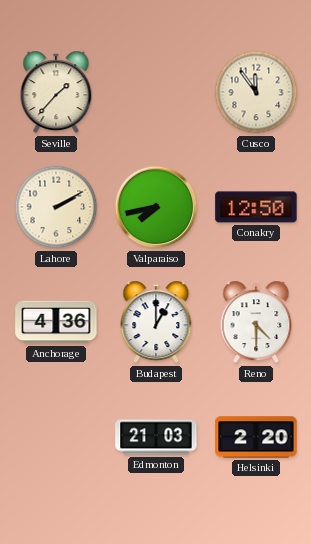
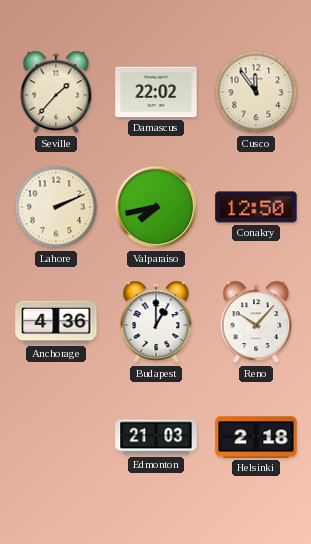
Damascus: none -> 22:02 (156, 92)
Lahore: 2:10 -> 2:11 (56, 207)
Reno: 4:30 -> 10:07 (256, 322)
Helsinki: 2:20 -> 2:18 (256, 437)
